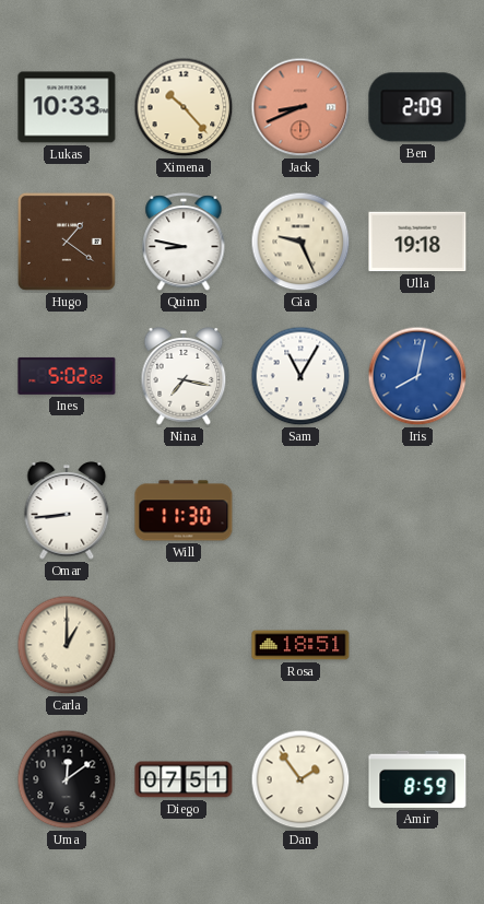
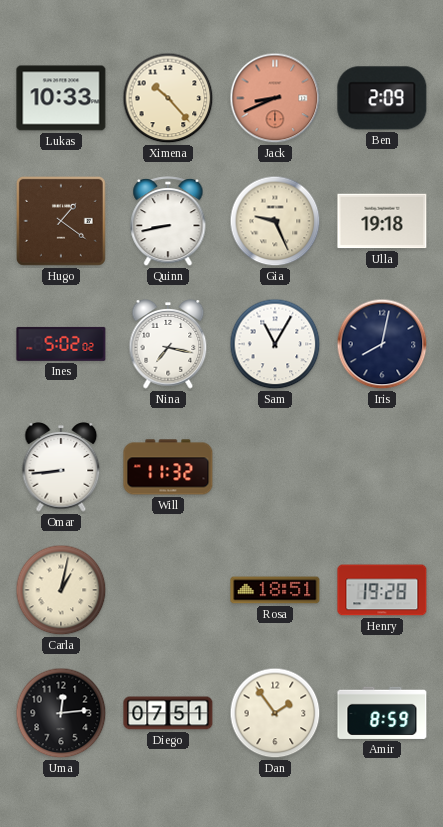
Quinn: 8:47 -> 8:43 (168, 222)
Iris dial: blue -> navy (382, 344)
Will: 11:30 -> 11:32 (168, 467)
Carla: 1:00 -> 1:02 (61, 590)
Henry: none -> 19:28 (382, 590)
Uma: 12:09 -> 12:14 (61, 713)
